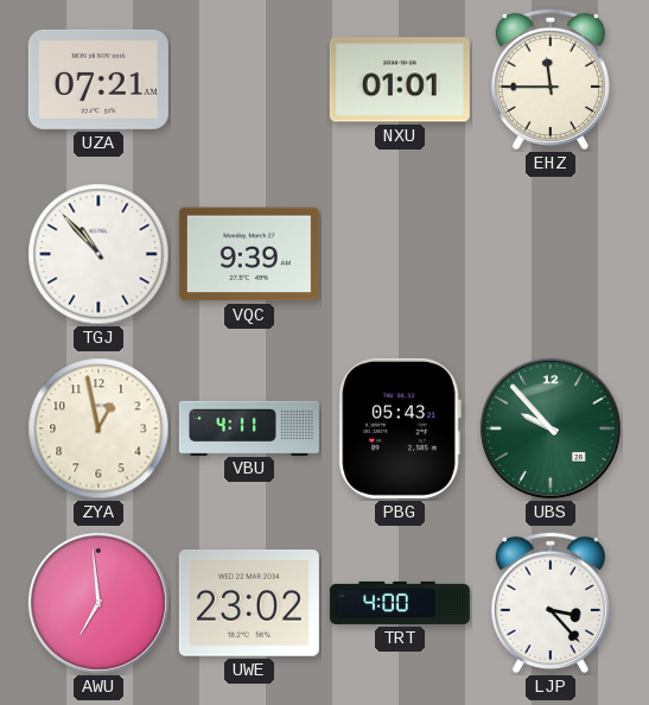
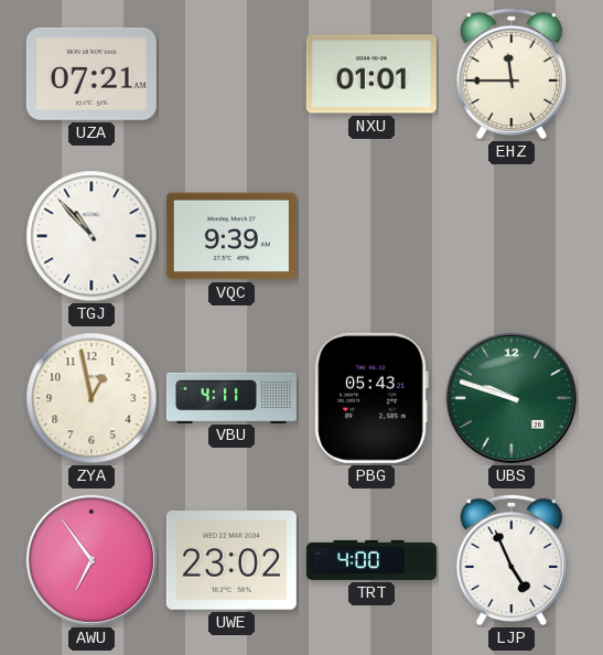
UBS: 9:53 -> 9:48 (512, 398)
AWU: 6:59 -> 6:54 (91, 560)
LJP: 3:23 -> 4:56 (512, 560)
